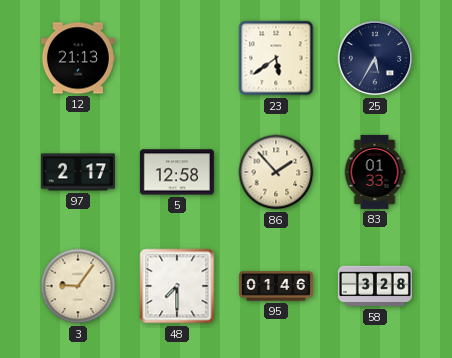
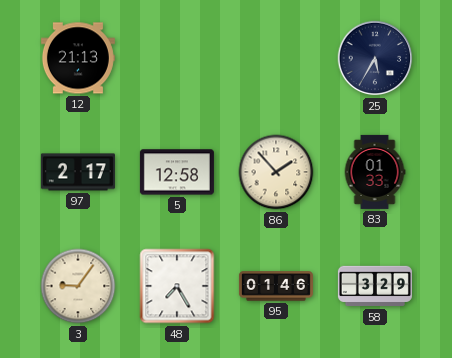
23: 5:39 -> none (276, 58)
48: 7:30 -> 7:25 (177, 286)
58: 3:28 -> 3:29 (375, 286)
